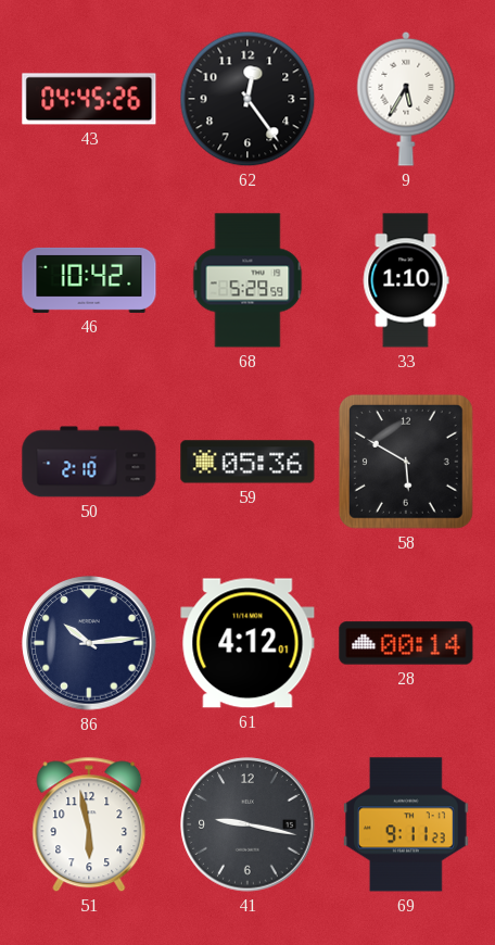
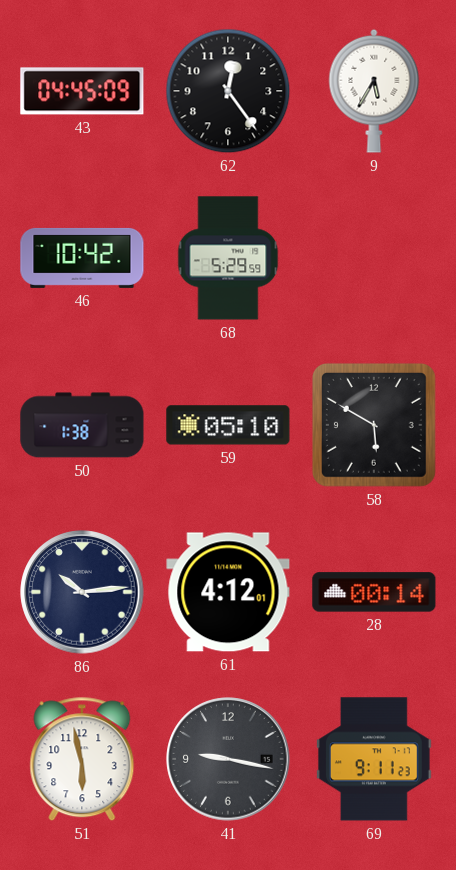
43: 04:45:26 -> 04:45:09 (82, 91)
33: 1:10 -> none (406, 280)
50: 2:10 -> 1:38 (82, 425)
59: 05:36 -> 05:10 (228, 425)
